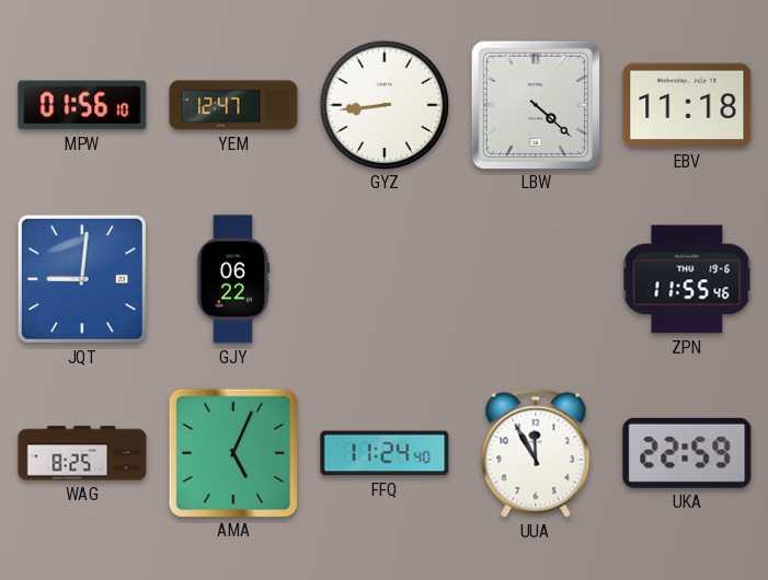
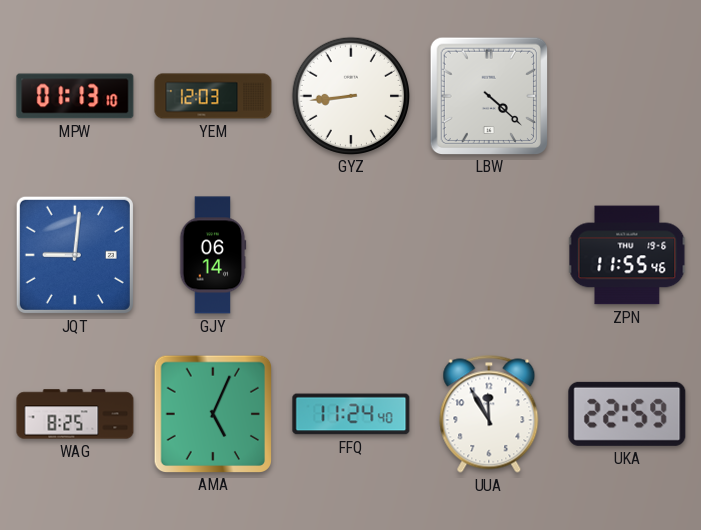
MPW: 01:56 -> 01:13 (75, 96)
YEM: 12:47 -> 12:03 (213, 96)
EBV: 11:18 -> none (687, 105)
GJY: 06:22 -> 06:14 (213, 255)
